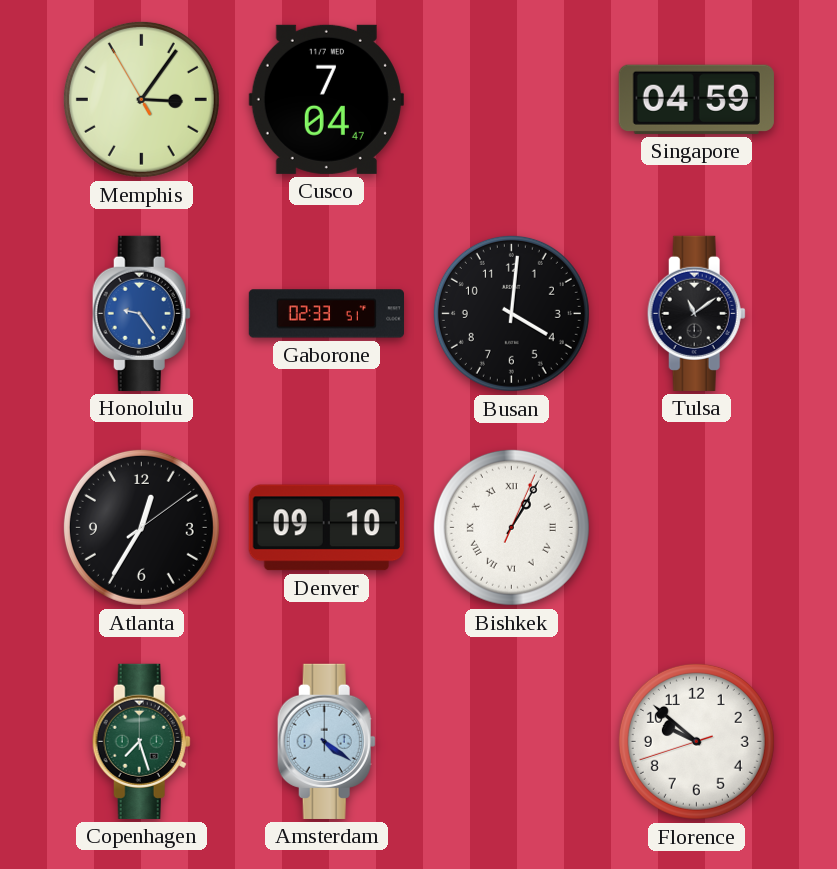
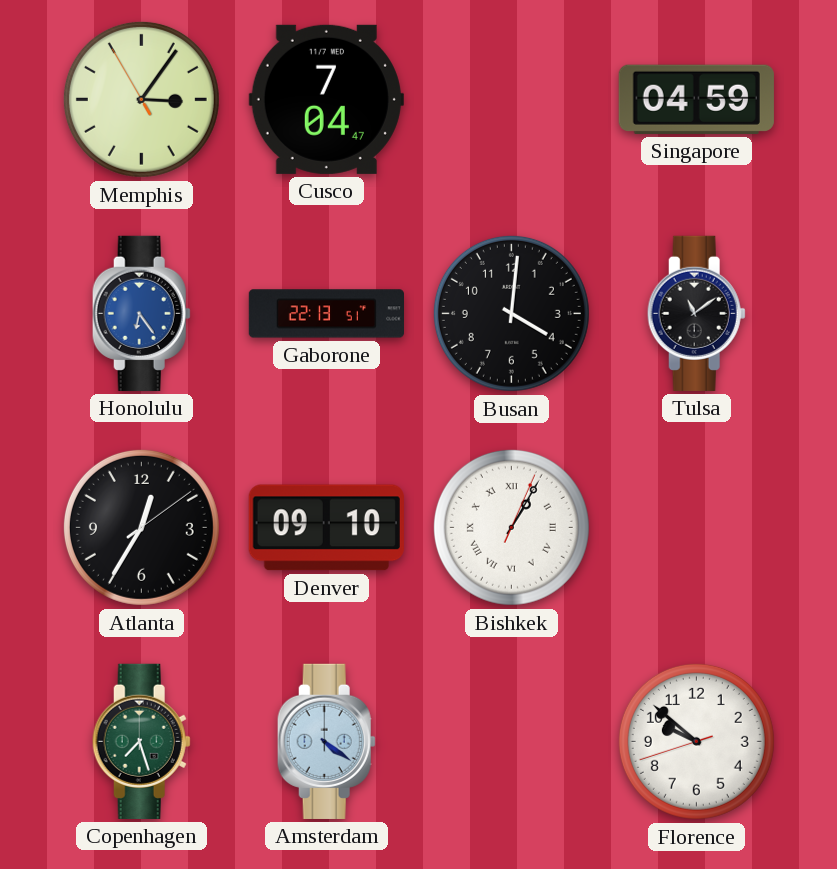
Honolulu: 9:24 -> 6:24 (141, 313)
Gaborone: 02:33 -> 22:13 (326, 314)
